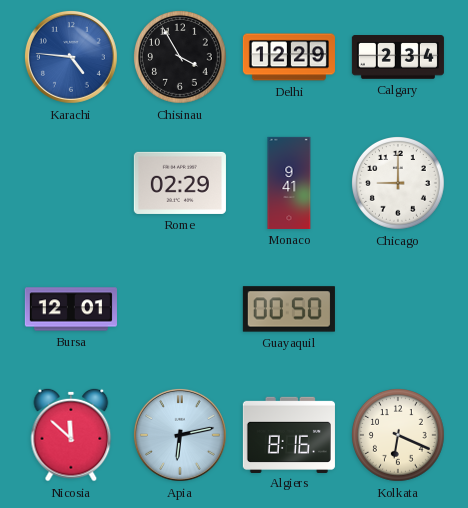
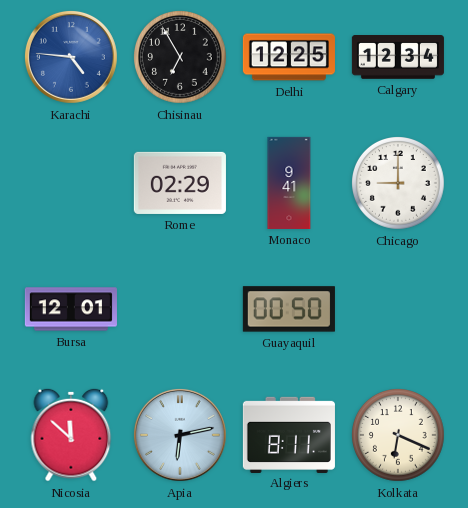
Chisinau: 3:55 -> 6:55 (181, 58)
Delhi: 12:29 -> 12:25 (289, 57)
Calgary: 2:34 -> 12:34 (398, 58)
Algiers: 8:16 -> 8:11 (289, 434)
